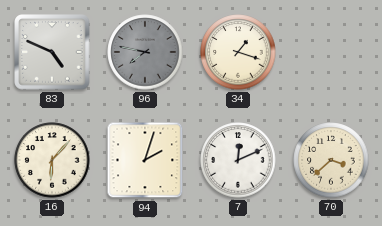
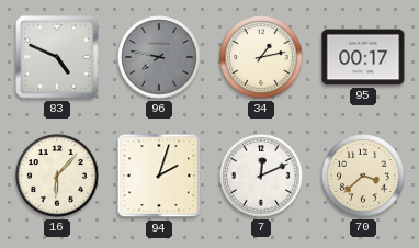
34: 1:18 -> 1:13 (261, 57)
95: none -> 00:17 (363, 57)
